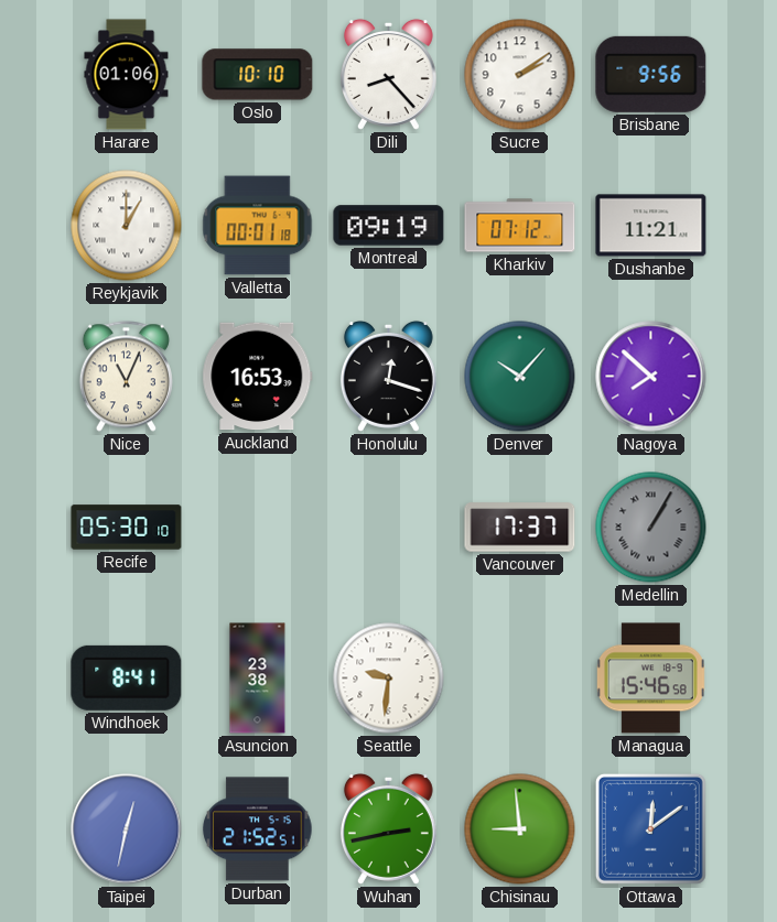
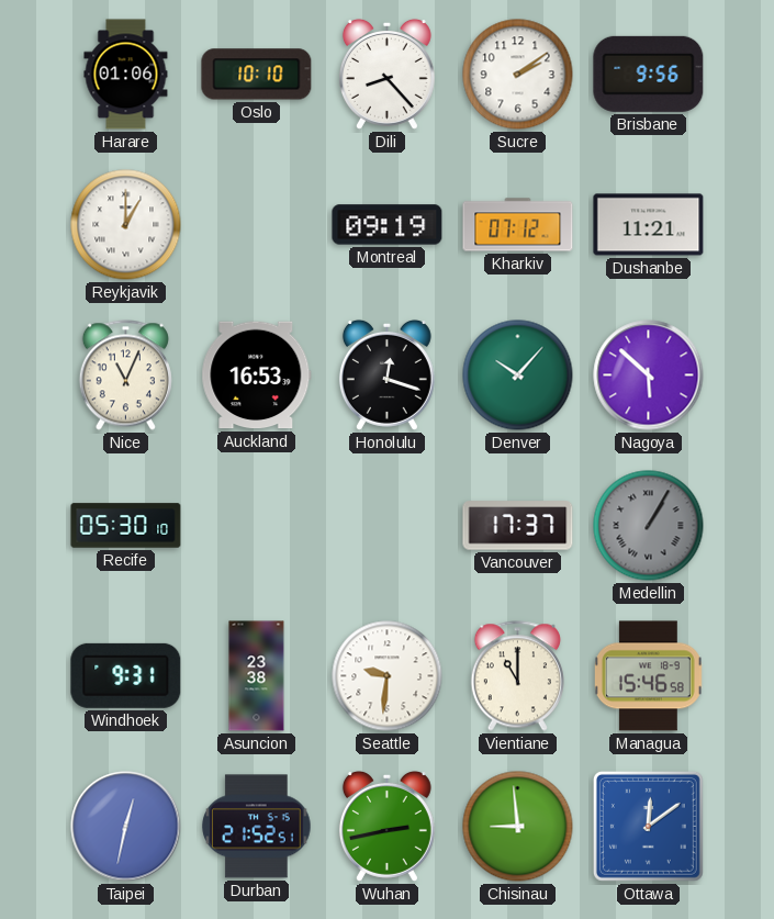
Valletta: 00:01 -> none (258, 226)
Nagoya: 7:52 -> 5:52 (649, 376)
Windhoek: 8:41 -> 9:31 (126, 675)
Vientiane: none -> 11:00 (517, 676)
